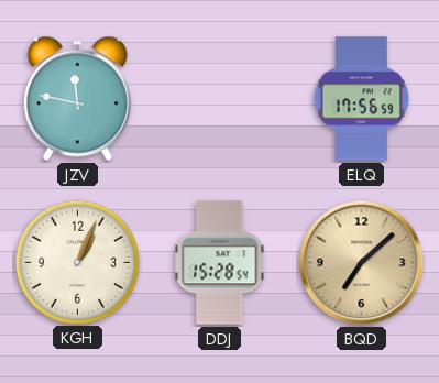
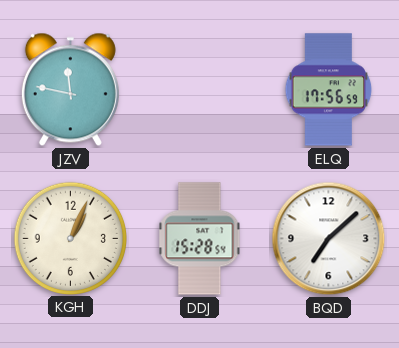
BQD dial: champagne -> white (329, 239)
